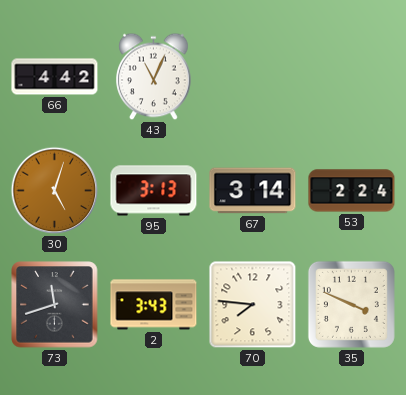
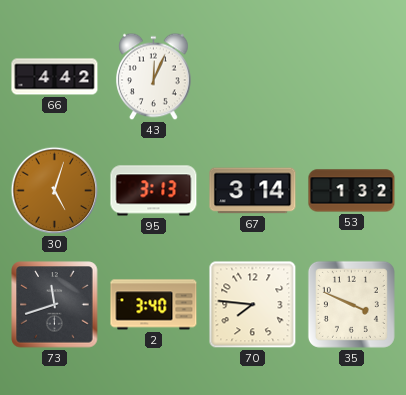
43: 11:04 -> 12:04 (154, 77)
53: 2:24 -> 1:32 (352, 191)
2: 3:43 -> 3:40 (154, 305)
